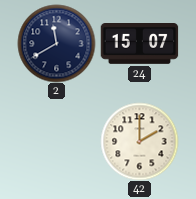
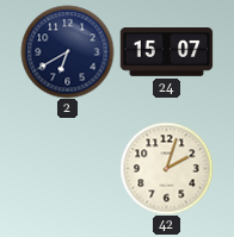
2: 11:40 -> 6:40 (67, 51)
42: 2:00 -> 2:03 (166, 168)
